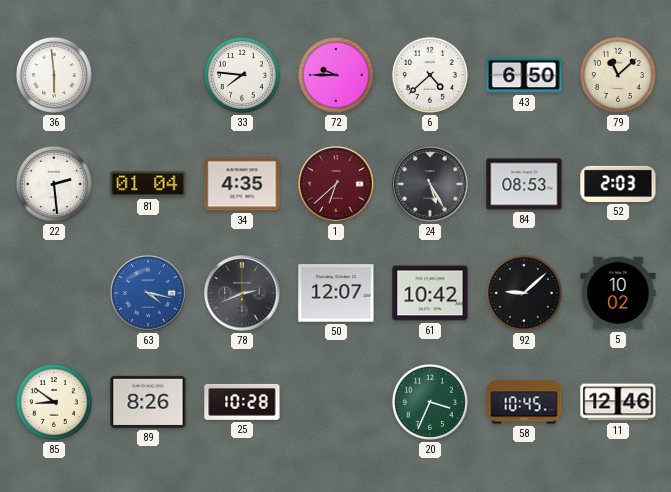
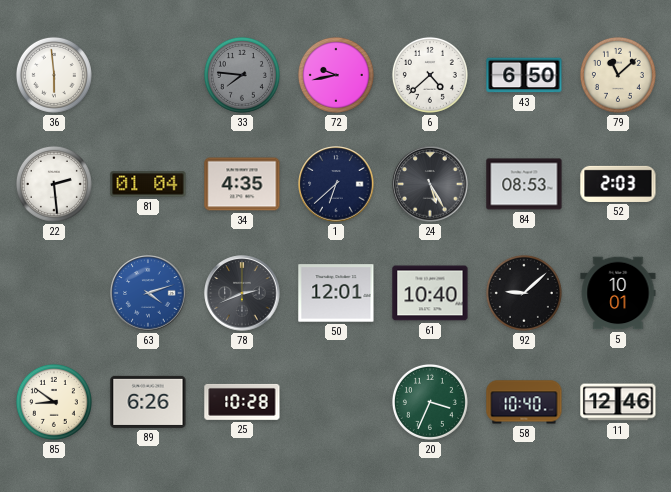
33 dial: white -> grey (242, 75)
72: 9:45 -> 9:43 (336, 75)
1 dial: burgundy -> navy (336, 184)
63: 4:17 -> 4:12 (148, 293)
50: 12:07 -> 12:01 (336, 293)
61: 10:42 -> 10:40 (430, 293)
5: 10:02 -> 10:01 (618, 293)
89: 8:26 -> 6:26 (148, 402)
58: 10:45 -> 10:40 (524, 402)
